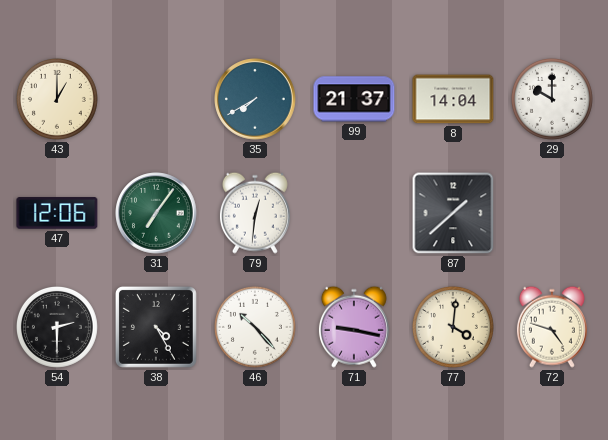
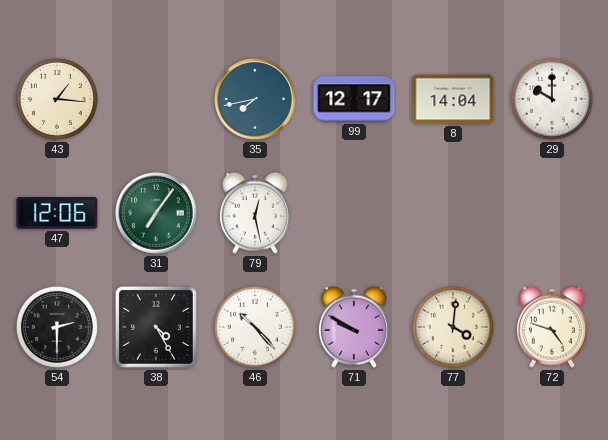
43: 1:00 -> 1:16 (57, 99)
35: 7:40 -> 7:43 (255, 99)
99: 21:37 -> 12:17 (354, 99)
79: 12:31 -> 12:28 (255, 213)
87: 1:38 -> none (453, 213)
71: 9:17 -> 9:50 (354, 327)
